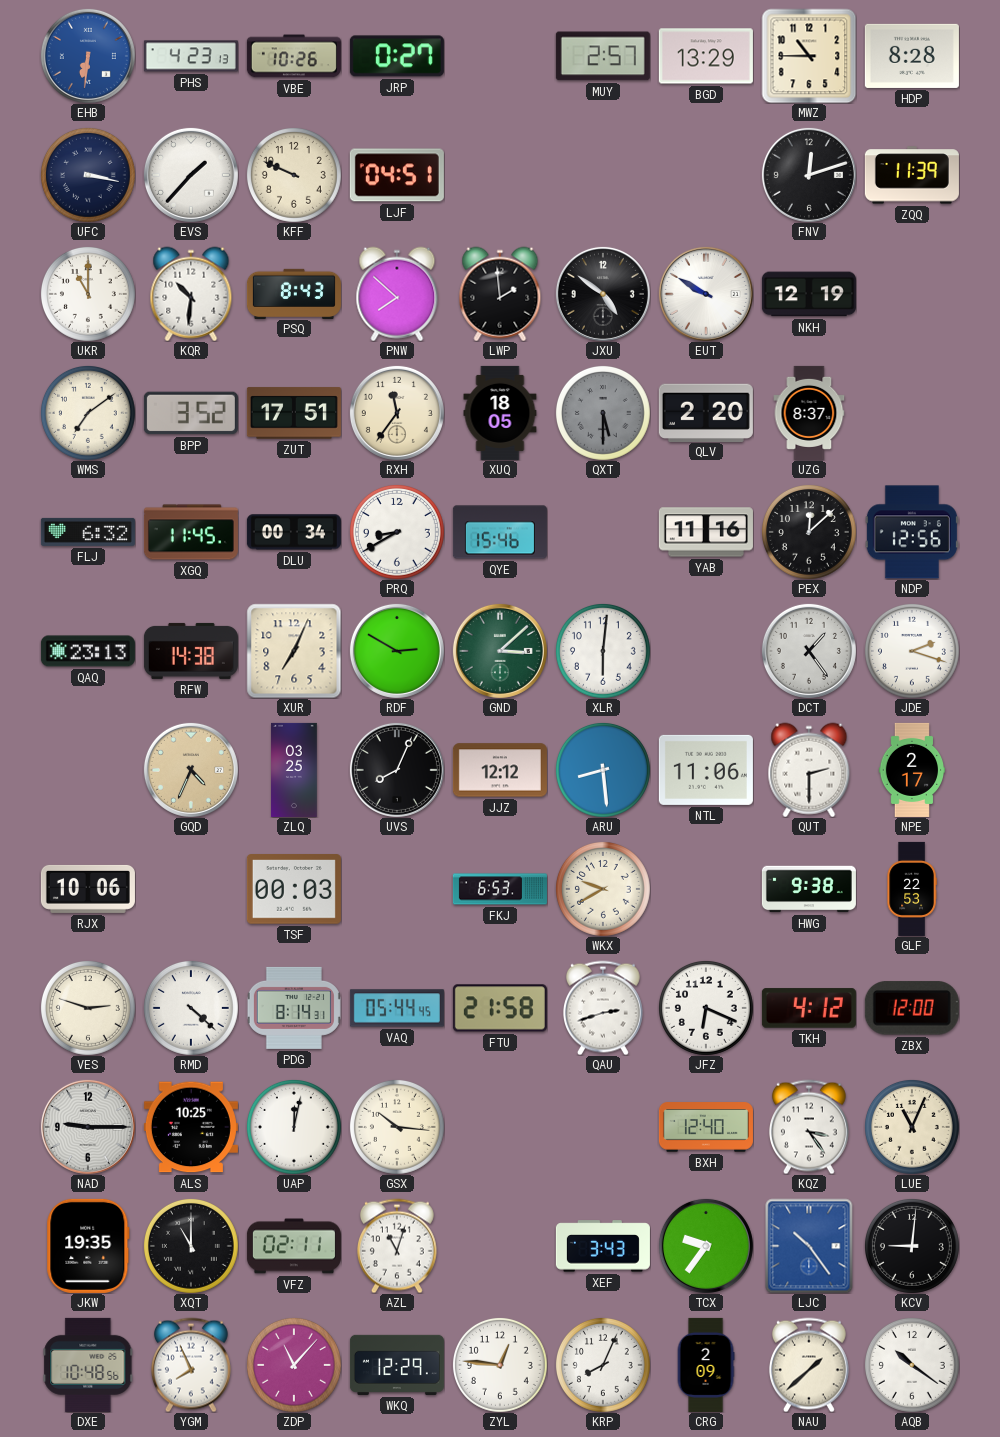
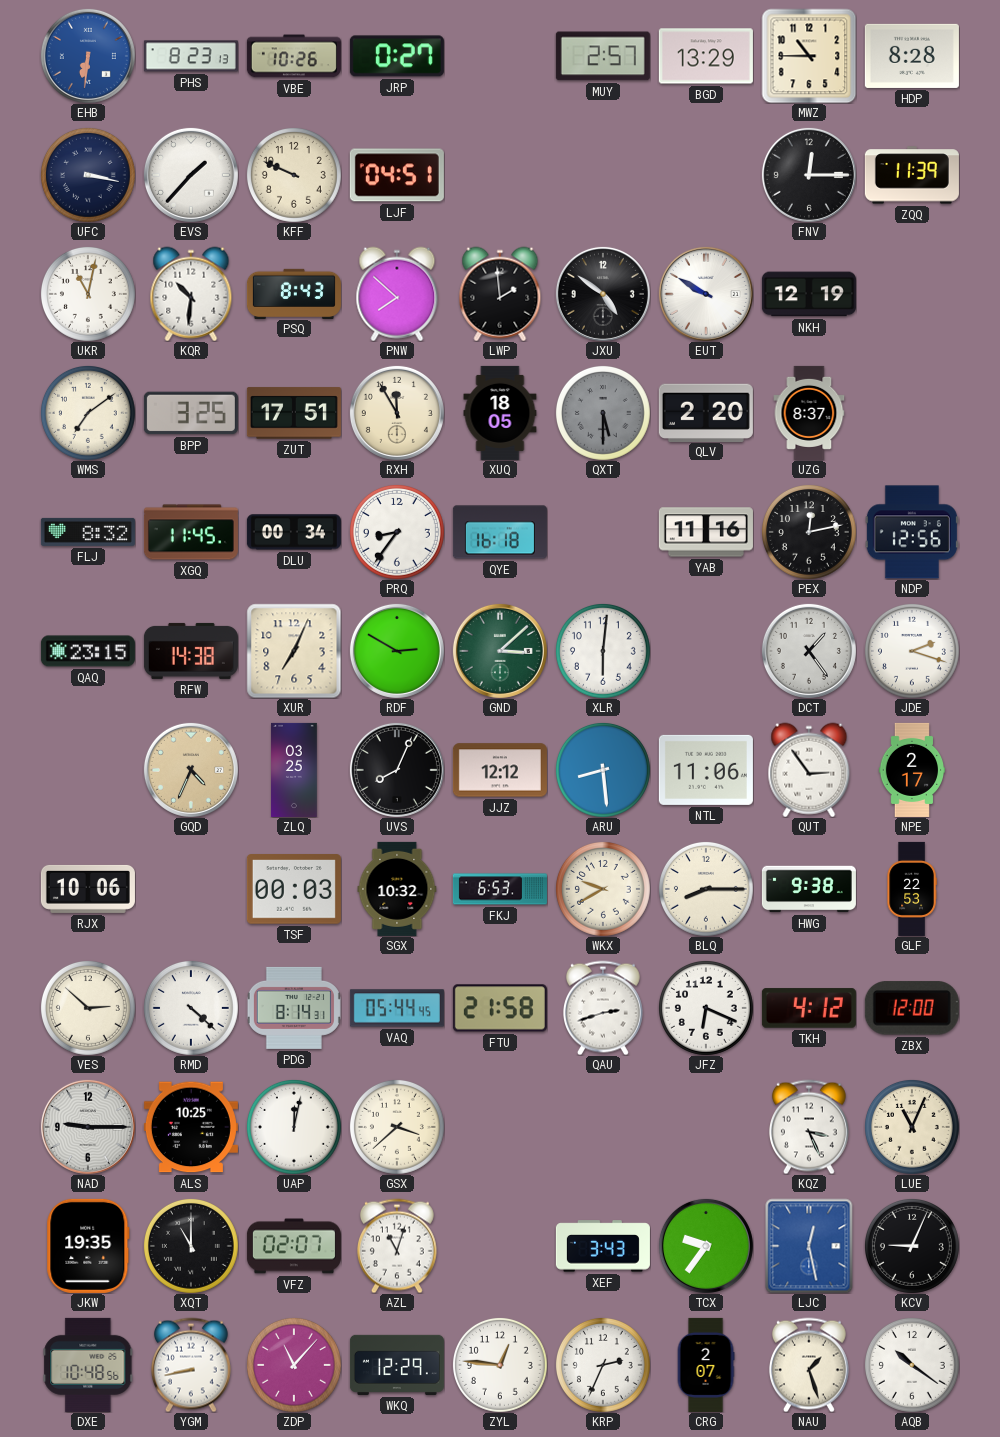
PHS: 4:23 -> 8:23 (191, 56)
FNV: 12:12 -> 12:15 (809, 175)
UKR: 11:00 -> 11:02 (88, 294)
BPP: 3:52 -> 3:25 (191, 413)
RXH: 11:36 -> 11:55 (397, 413)
FLJ: 6:32 -> 8:32 (88, 532)
PRQ: 8:40 -> 8:36 (397, 532)
QYE: 15:46 -> 16:18 (500, 532)
PEX: 12:08 -> 12:13 (809, 532)
QAQ: 23:13 -> 23:15 (88, 651)
QUT: 2:30 -> 2:54 (809, 770)
SGX: none -> 10:32 (397, 889)
BLQ: none -> 8:15 (706, 889)
VES: 2:48 -> 2:52 (88, 1008)
GSX: 10:16 -> 3:38 (397, 1127)
BXH: 12:40 -> none (706, 1127)
KQZ: 3:24 -> 3:26 (809, 1127)
VFZ: 02:11 -> 02:07 (294, 1246)
LJC: 10:24 -> 12:28 (809, 1246)
KCV: 9:01 -> 9:04 (912, 1246)
YGM: 7:56 -> 8:43 (191, 1365)
KRP: 8:04 -> 2:34 (603, 1365)
CRG: 2:09 -> 2:07 (706, 1365)
NAU: 1:38 -> 1:27 (809, 1365)
